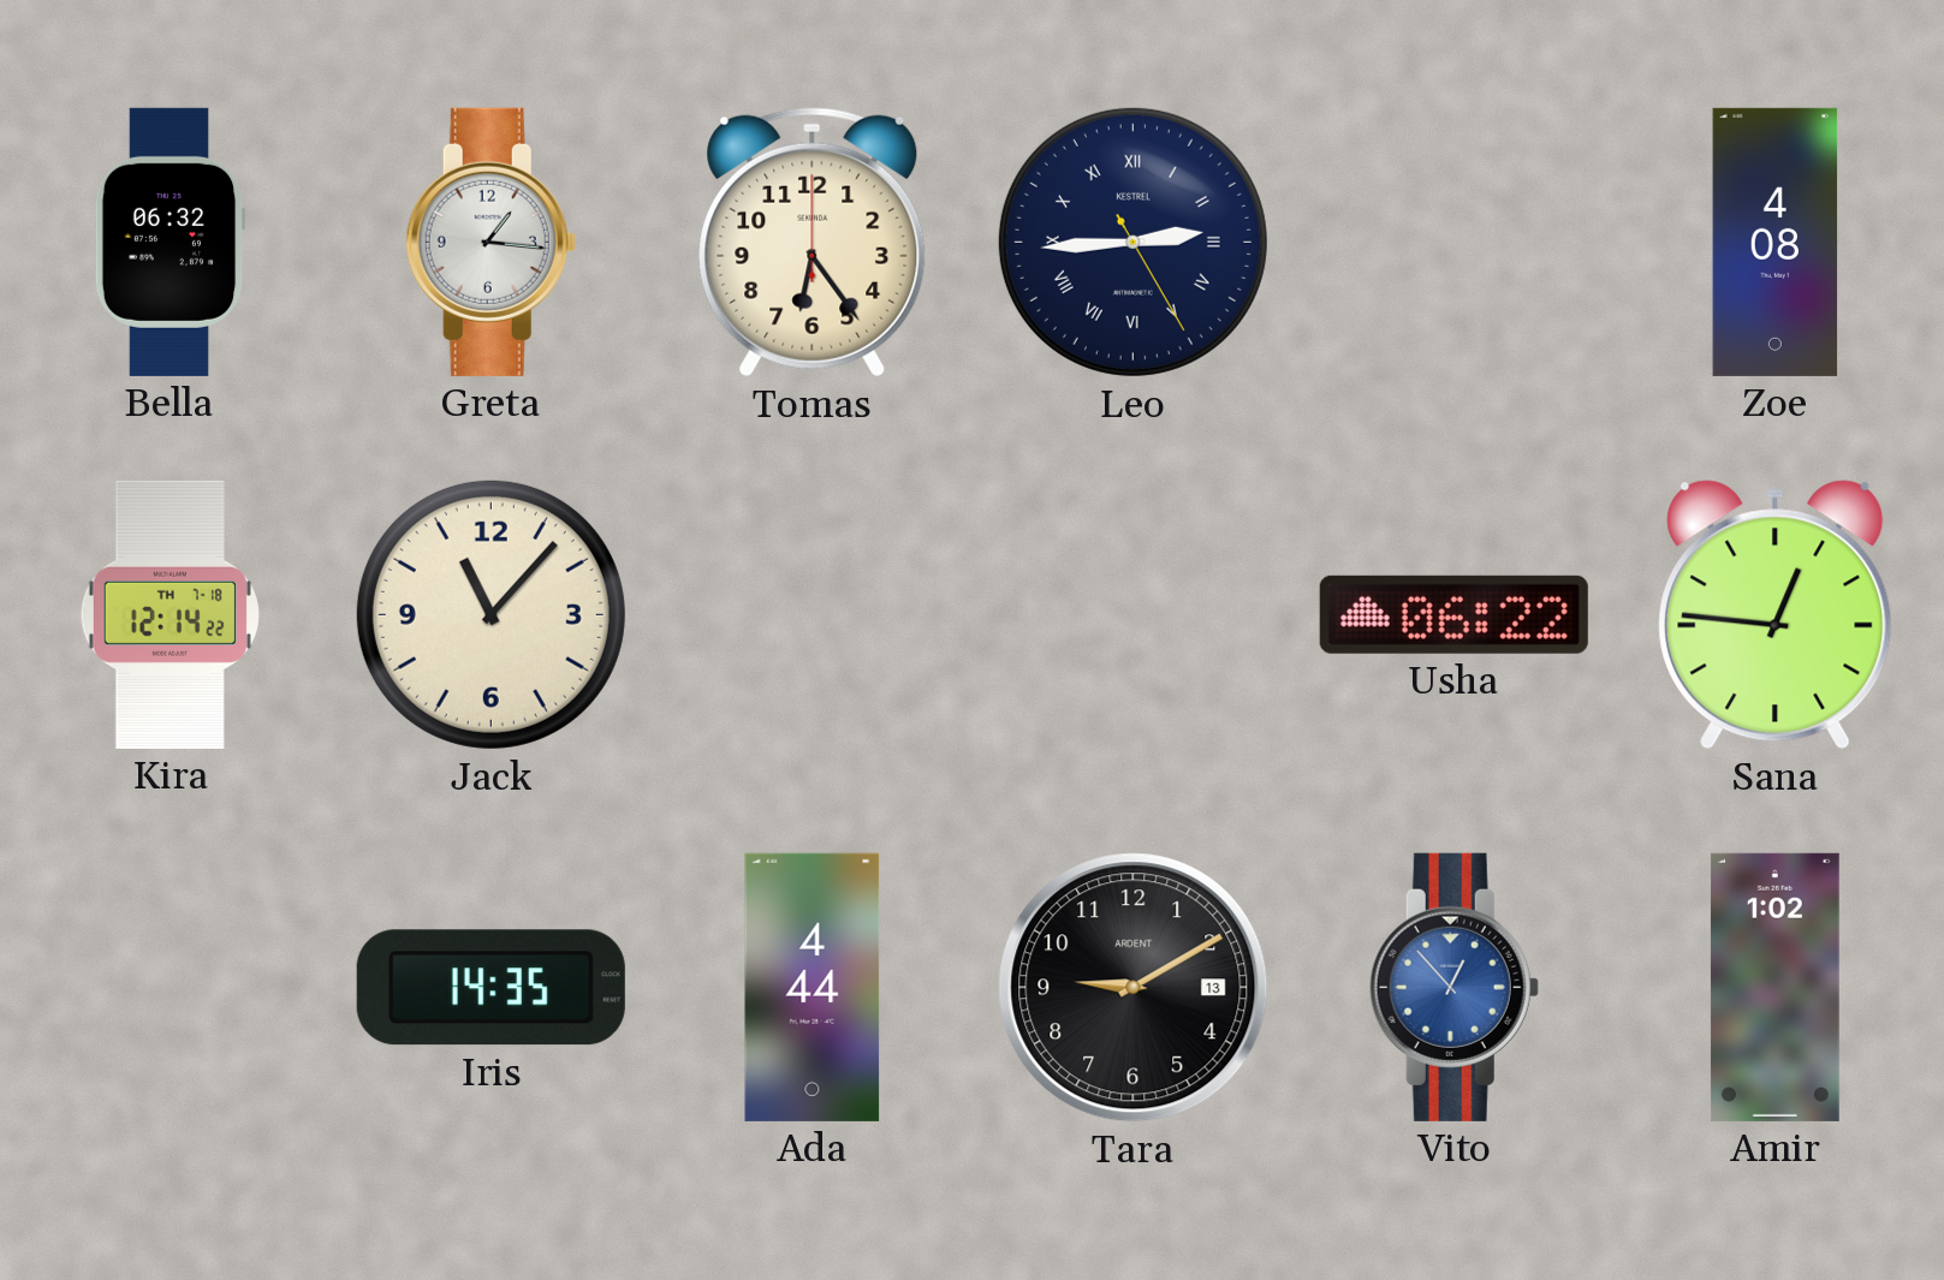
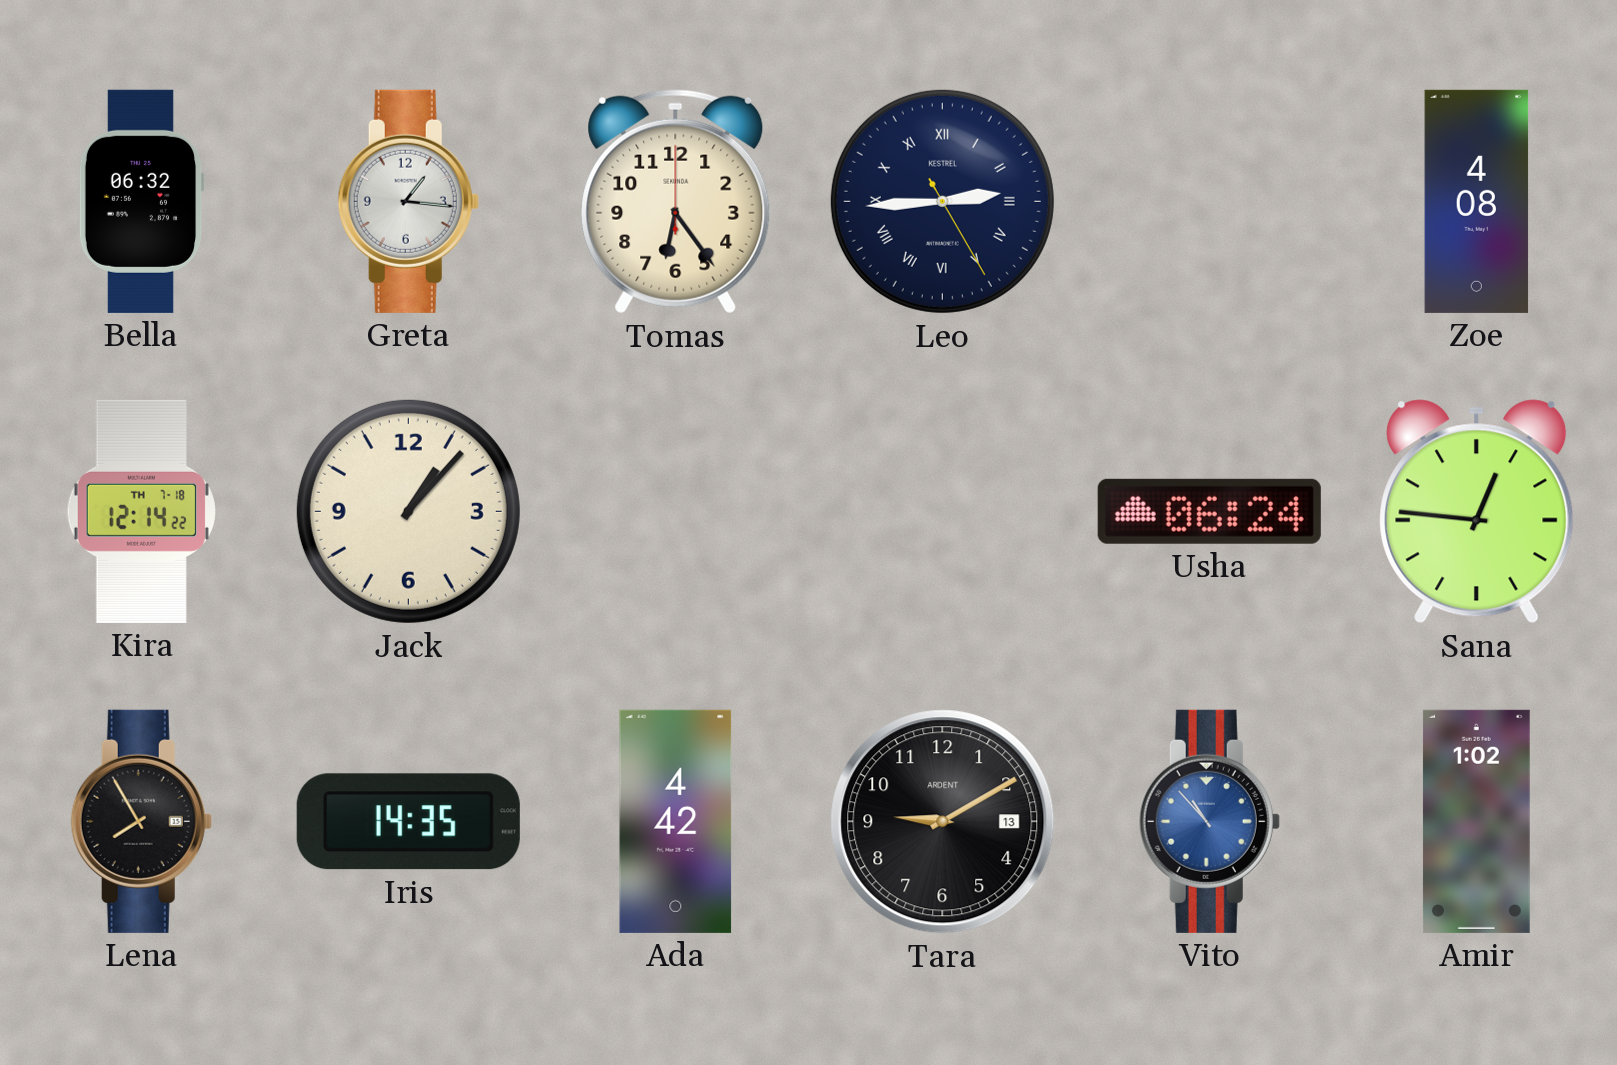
Jack: 11:07 -> 1:07 (408, 511)
Usha: 06:22 -> 06:24 (1209, 511)
Lena: none -> 7:55 (141, 821)
Ada: 4:44 -> 4:42 (676, 821)
Vito: 12:53 -> 10:53 (1209, 821)
